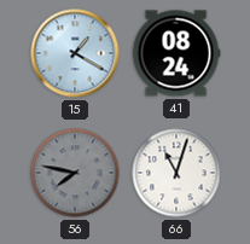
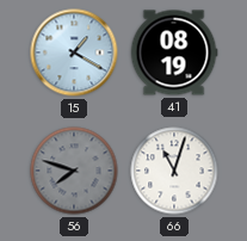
41: 08:24 -> 08:19 (174, 52)
56: 7:47 -> 7:48 (74, 171)
